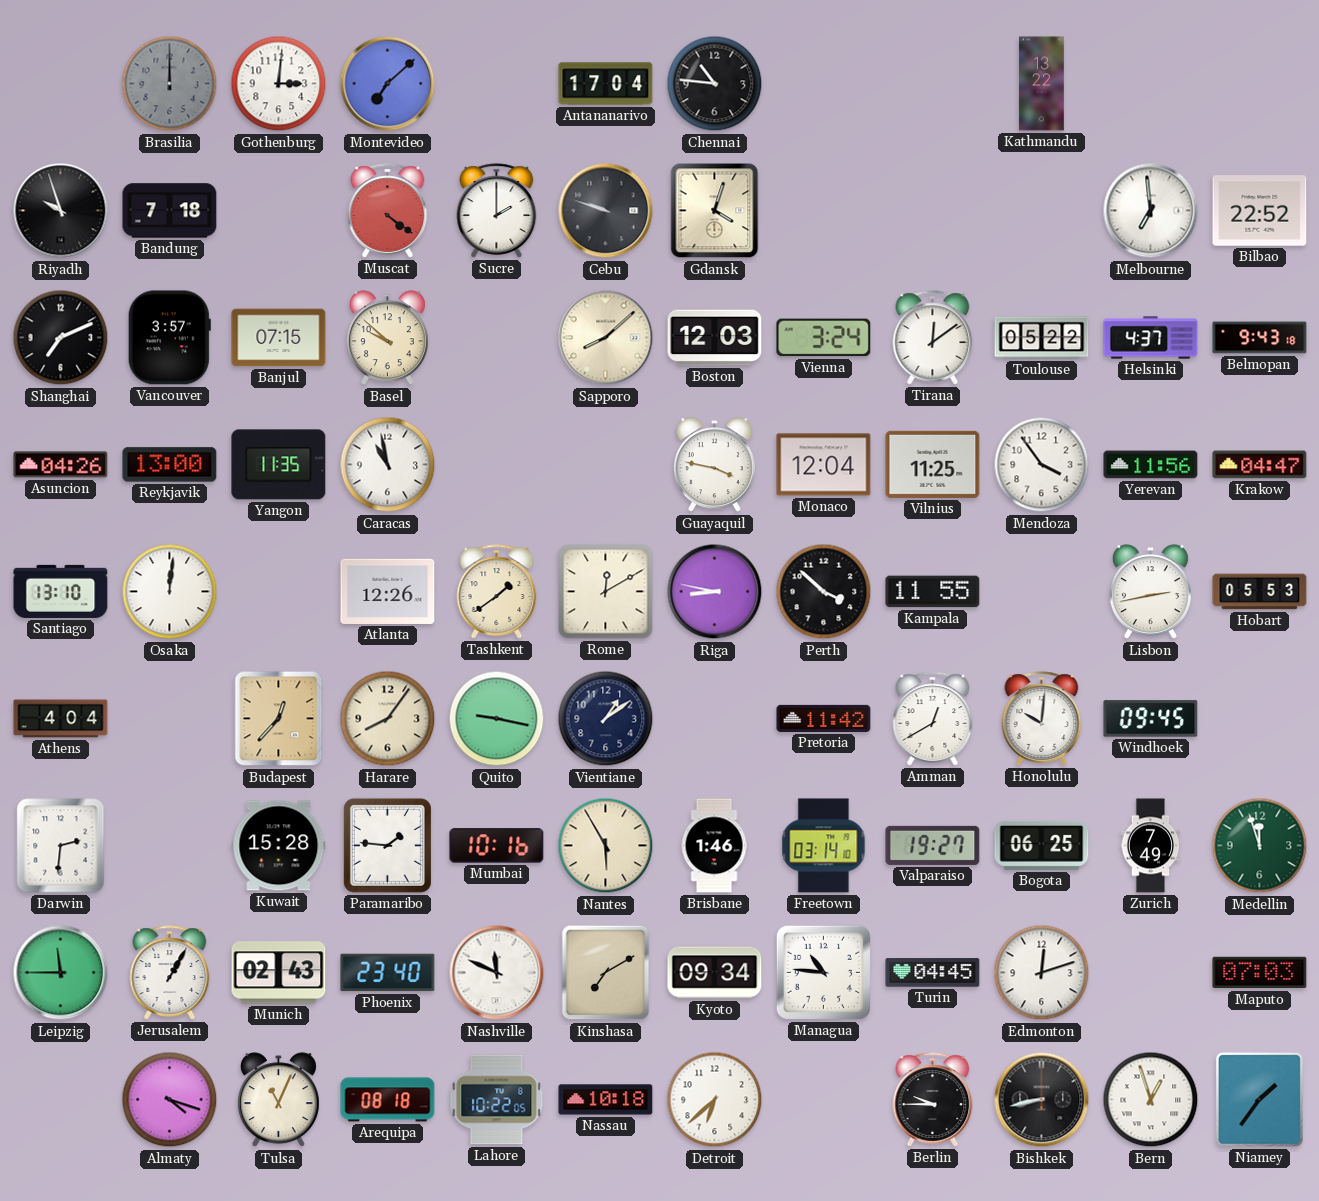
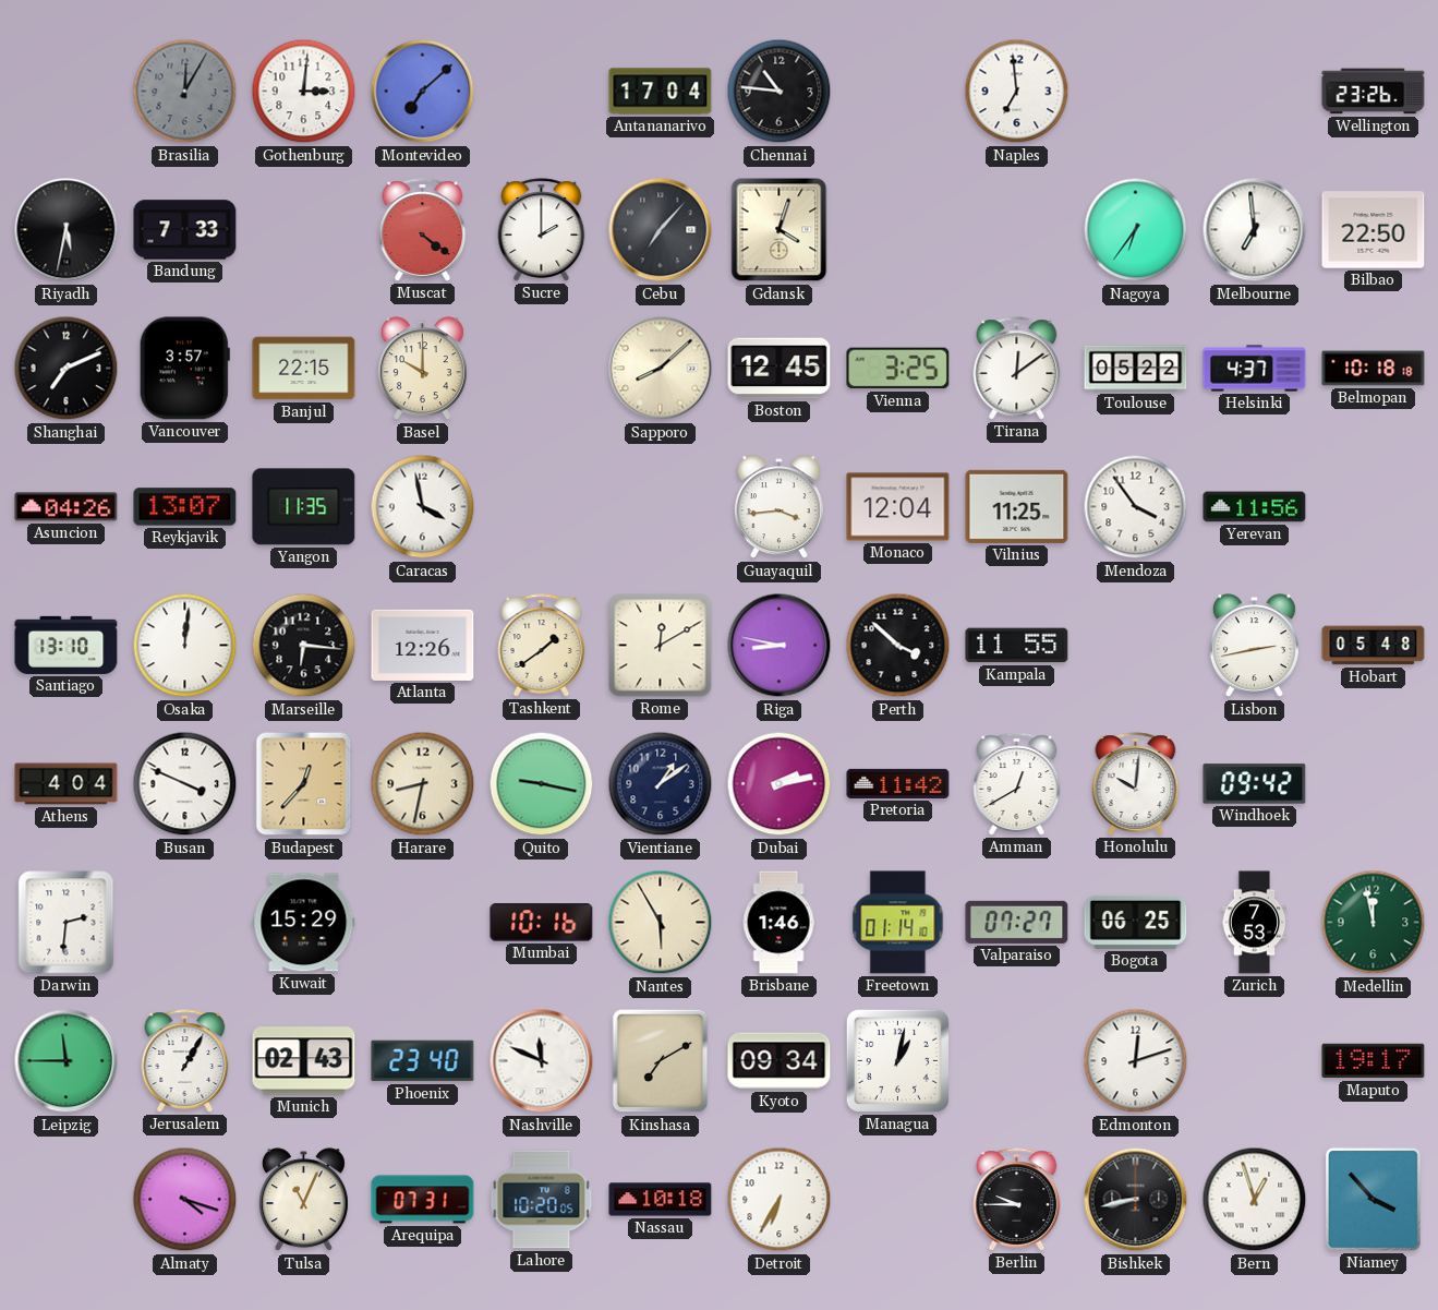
Brasilia: 12:00 -> 12:05 (185, 92)
Naples: none -> 6:59 (1017, 92)
Kathmandu: 13:22 -> none (1042, 84)
Wellington: none -> 23:26 (1374, 92)
Riyadh: 9:57 -> 5:32 (67, 230)
Bandung: 7:18 -> 7:33 (185, 230)
Cebu: 9:48 -> 7:07 (661, 230)
Nagoya: none -> 6:36 (1136, 230)
Bilbao: 22:52 -> 22:50 (1374, 230)
Banjul: 07:15 -> 22:15 (304, 369)
Basel: 9:52 -> 10:00 (422, 369)
Boston: 12:03 -> 12:45 (780, 369)
Vienna: 3:24 -> 3:25 (898, 369)
Belmopan: 9:43 -> 10:18 (1374, 369)
Reykjavik: 13:00 -> 13:07 (185, 507)
Caracas: 10:58 -> 3:58 (423, 507)
Guayaquil: 3:47 -> 3:44 (778, 507)
Krakow: 04:47 -> none (1260, 465)
Marseille: none -> 6:16 (304, 646)
Hobart: 05:53 -> 05:48 (1374, 646)
Busan: none -> 3:49 (185, 784)
Harare: 8:06 -> 8:32 (423, 784)
Dubai: none -> 2:13 (780, 784)
Windhoek: 09:45 -> 09:42 (1255, 784)
Kuwait: 15:28 -> 15:29 (304, 923)
Paramaribo: 1:46 -> none (387, 845)
Freetown: 03:14 -> 01:14 (898, 923)
Valparaiso: 19:27 -> 07:27 (1017, 922)
Zurich: 7:49 -> 7:53 (1255, 923)
Medellin: 11:57 -> 11:58 (1374, 923)
Managua: 10:46 -> 1:02 (897, 1060)
Turin: 04:45 -> none (933, 973)
Maputo: 07:03 -> 19:17 (1374, 1061)
Arequipa: 08:18 -> 07:31 (423, 1200)
Lahore: 10:22 -> 10:20 (542, 1200)
Detroit: 6:38 -> 6:35 (780, 1200)
Niamey: 1:36 -> 3:53 (1373, 1199)
